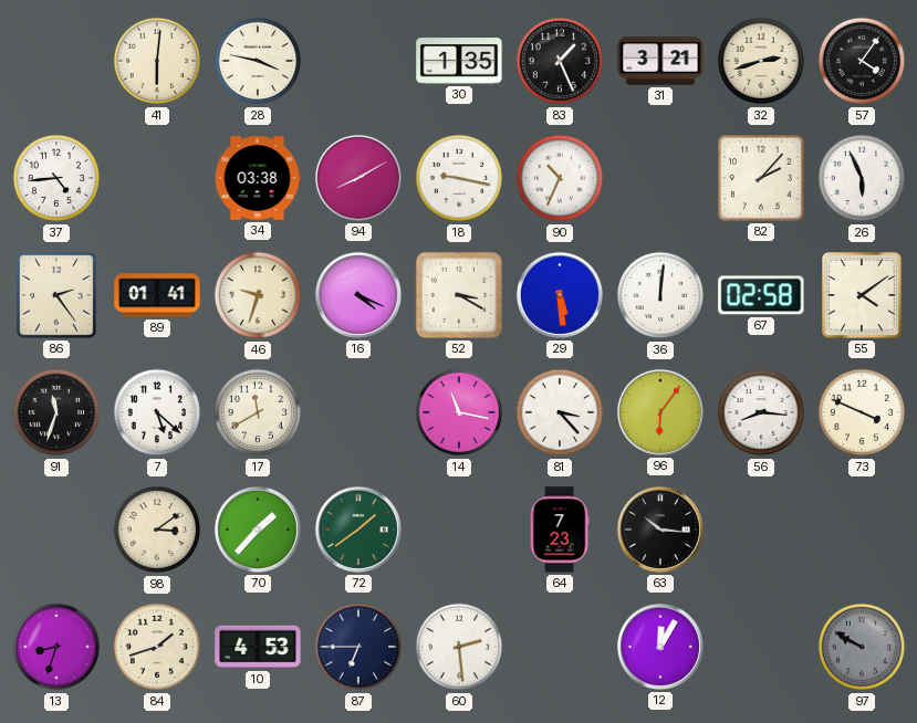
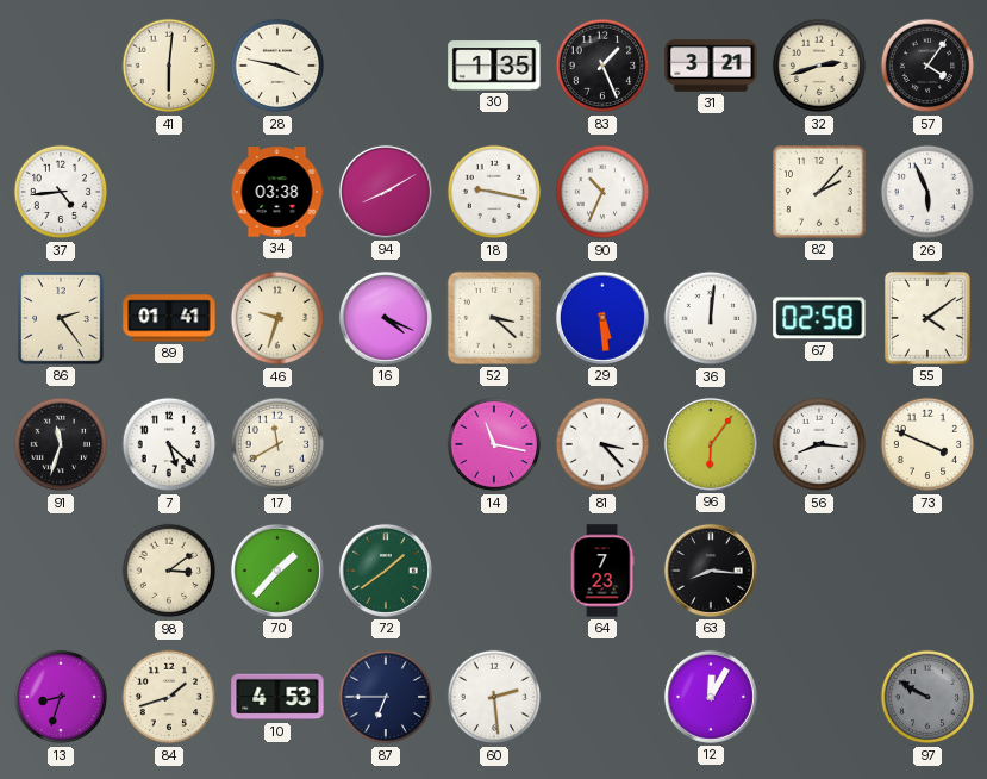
52: 3:20 -> 3:22 (494, 318)
63: 10:16 -> 8:16 (711, 571)
